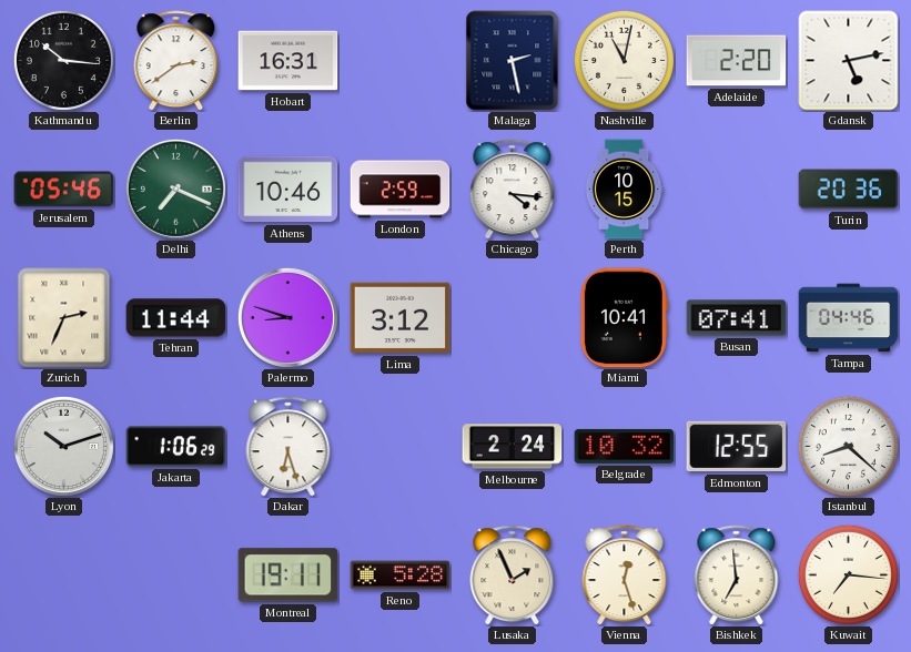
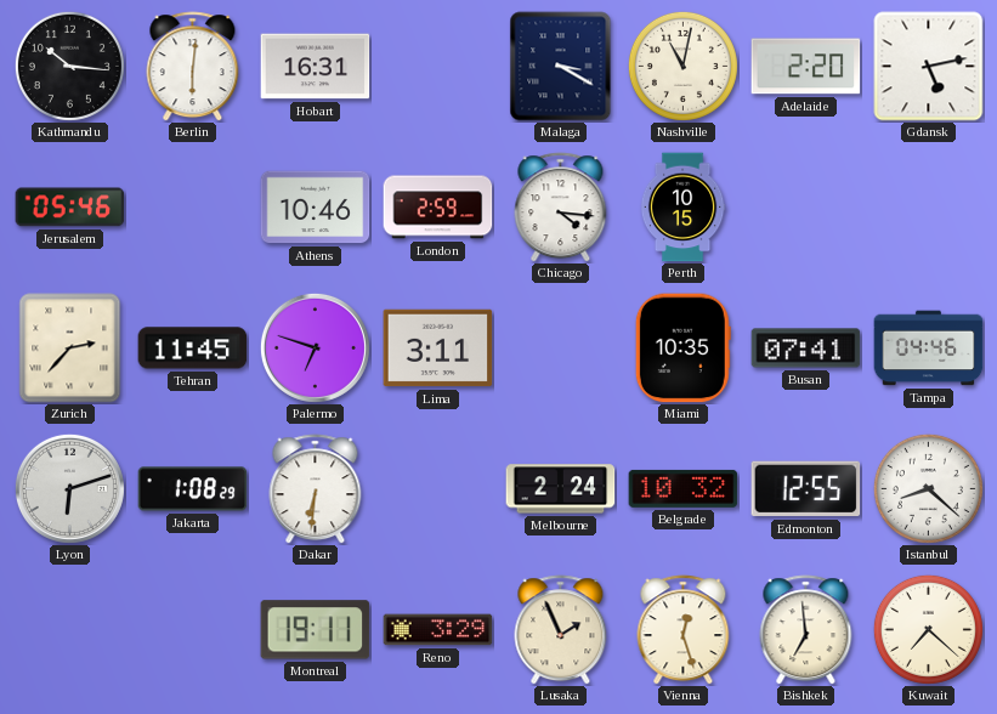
Berlin: 2:39 -> 6:01 (193, 67)
Malaga: 2:28 -> 3:20 (561, 67)
Delhi: 7:19 -> none (175, 189)
Turin: 20:36 -> none (849, 190)
Zurich: 2:34 -> 2:37 (70, 348)
Tehran: 11:44 -> 11:45 (193, 348)
Palermo: 8:48 -> 6:48 (315, 347)
Lima: 3:12 -> 3:11 (438, 348)
Miami: 10:41 -> 10:35 (682, 348)
Lyon: 10:12 -> 6:12 (69, 488)
Jakarta: 1:06 -> 1:08 (193, 489)
Dakar: 6:27 -> 6:31 (316, 489)
Reno: 5:28 -> 3:29 (438, 630)
Kuwait: 7:16 -> 7:22 (928, 629)
